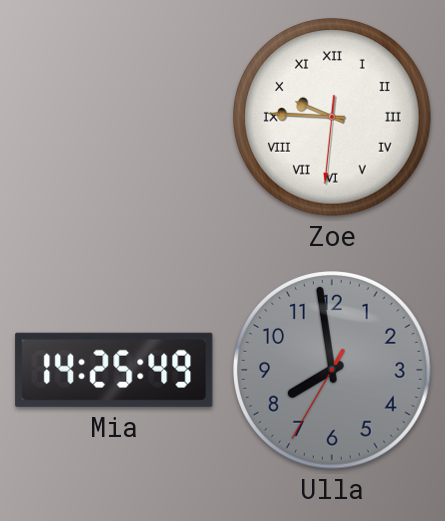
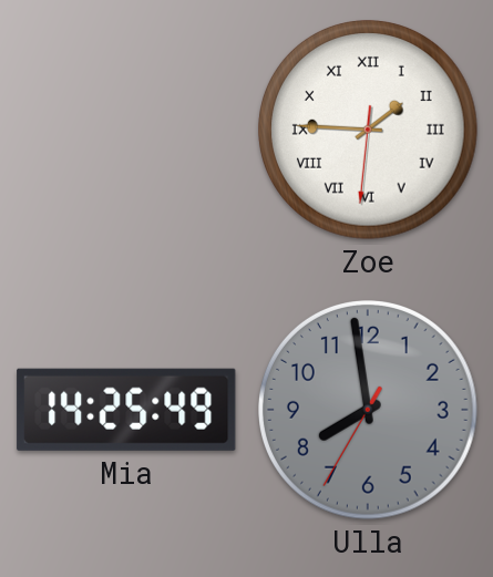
Zoe: 9:45 -> 1:45 (369, 131)
